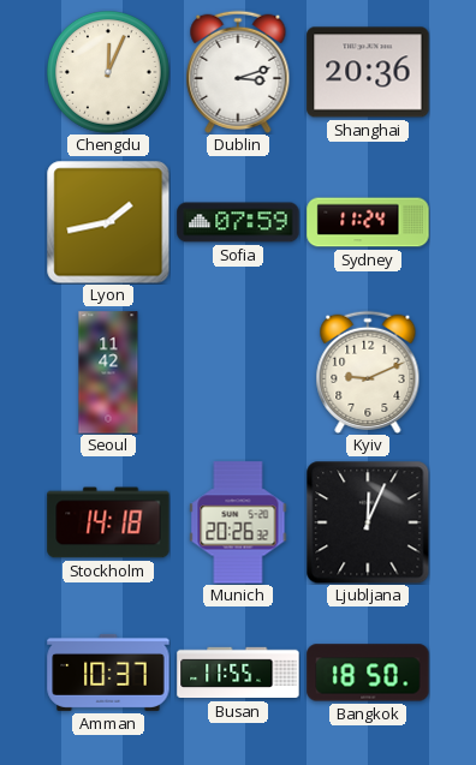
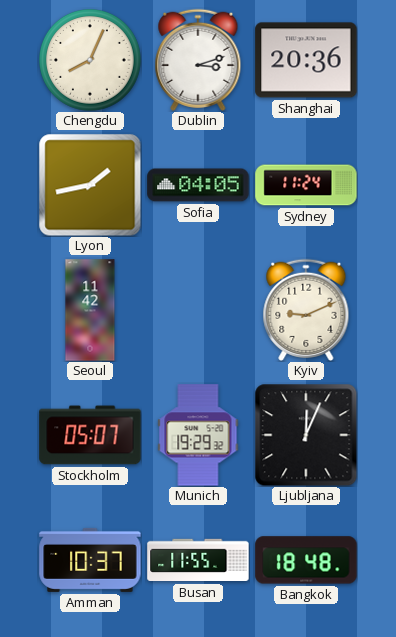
Chengdu: 12:04 -> 8:04 (91, 61)
Sofia: 07:59 -> 04:05 (198, 185)
Stockholm: 14:18 -> 05:07 (90, 435)
Munich: 20:26 -> 19:29 (198, 435)
Bangkok: 18:50 -> 18:48 (306, 560)
